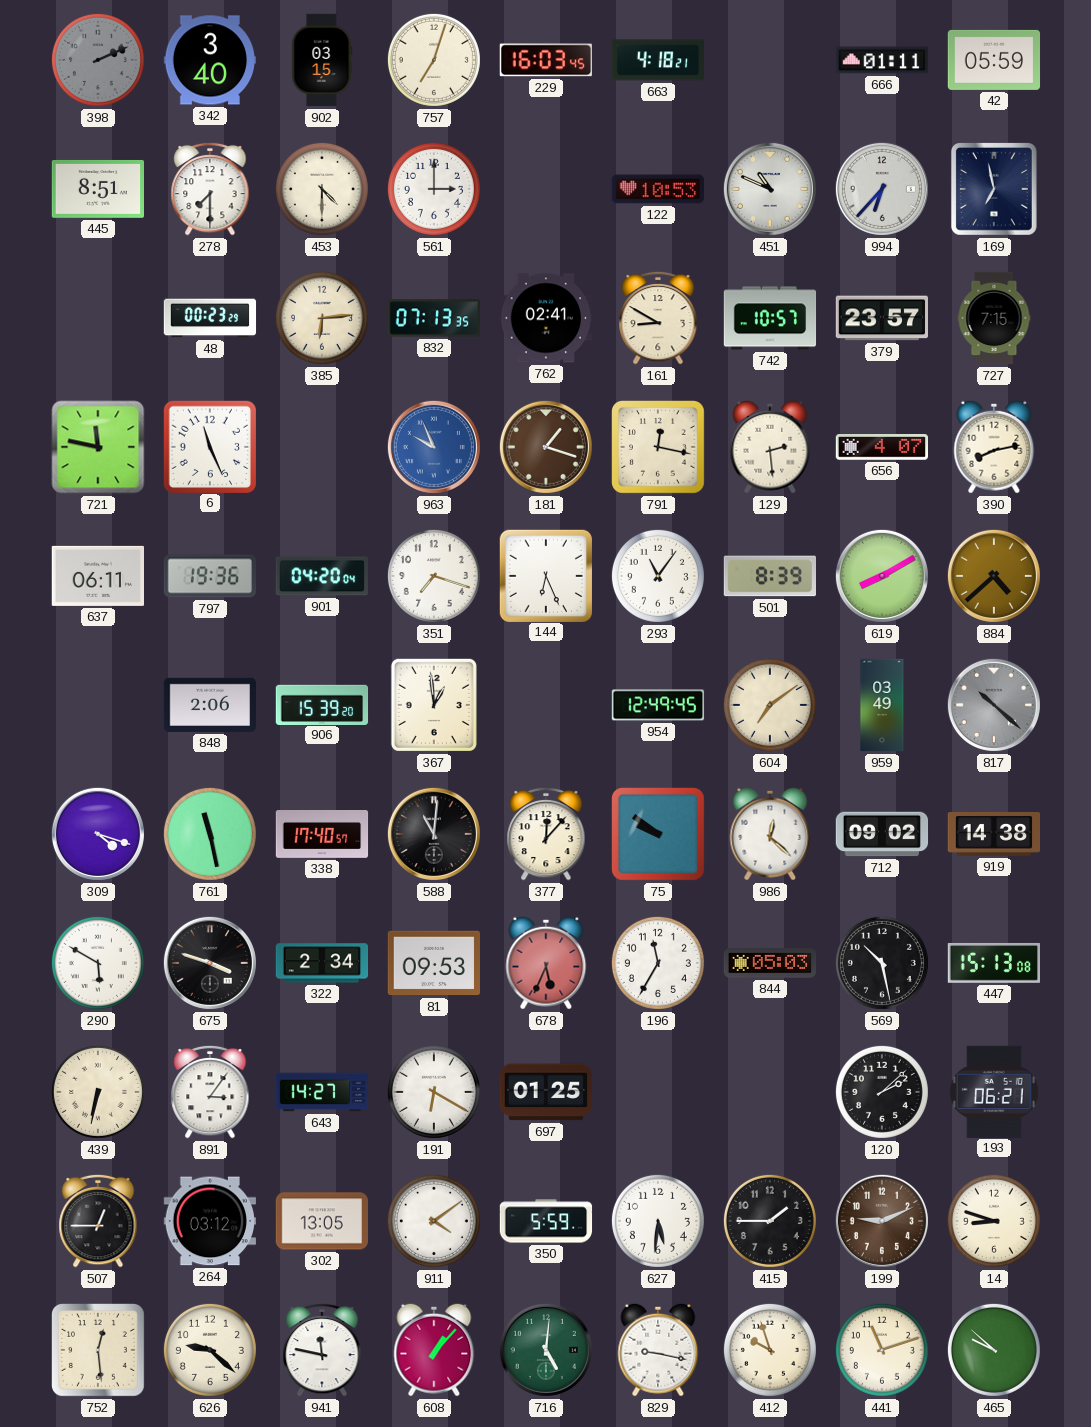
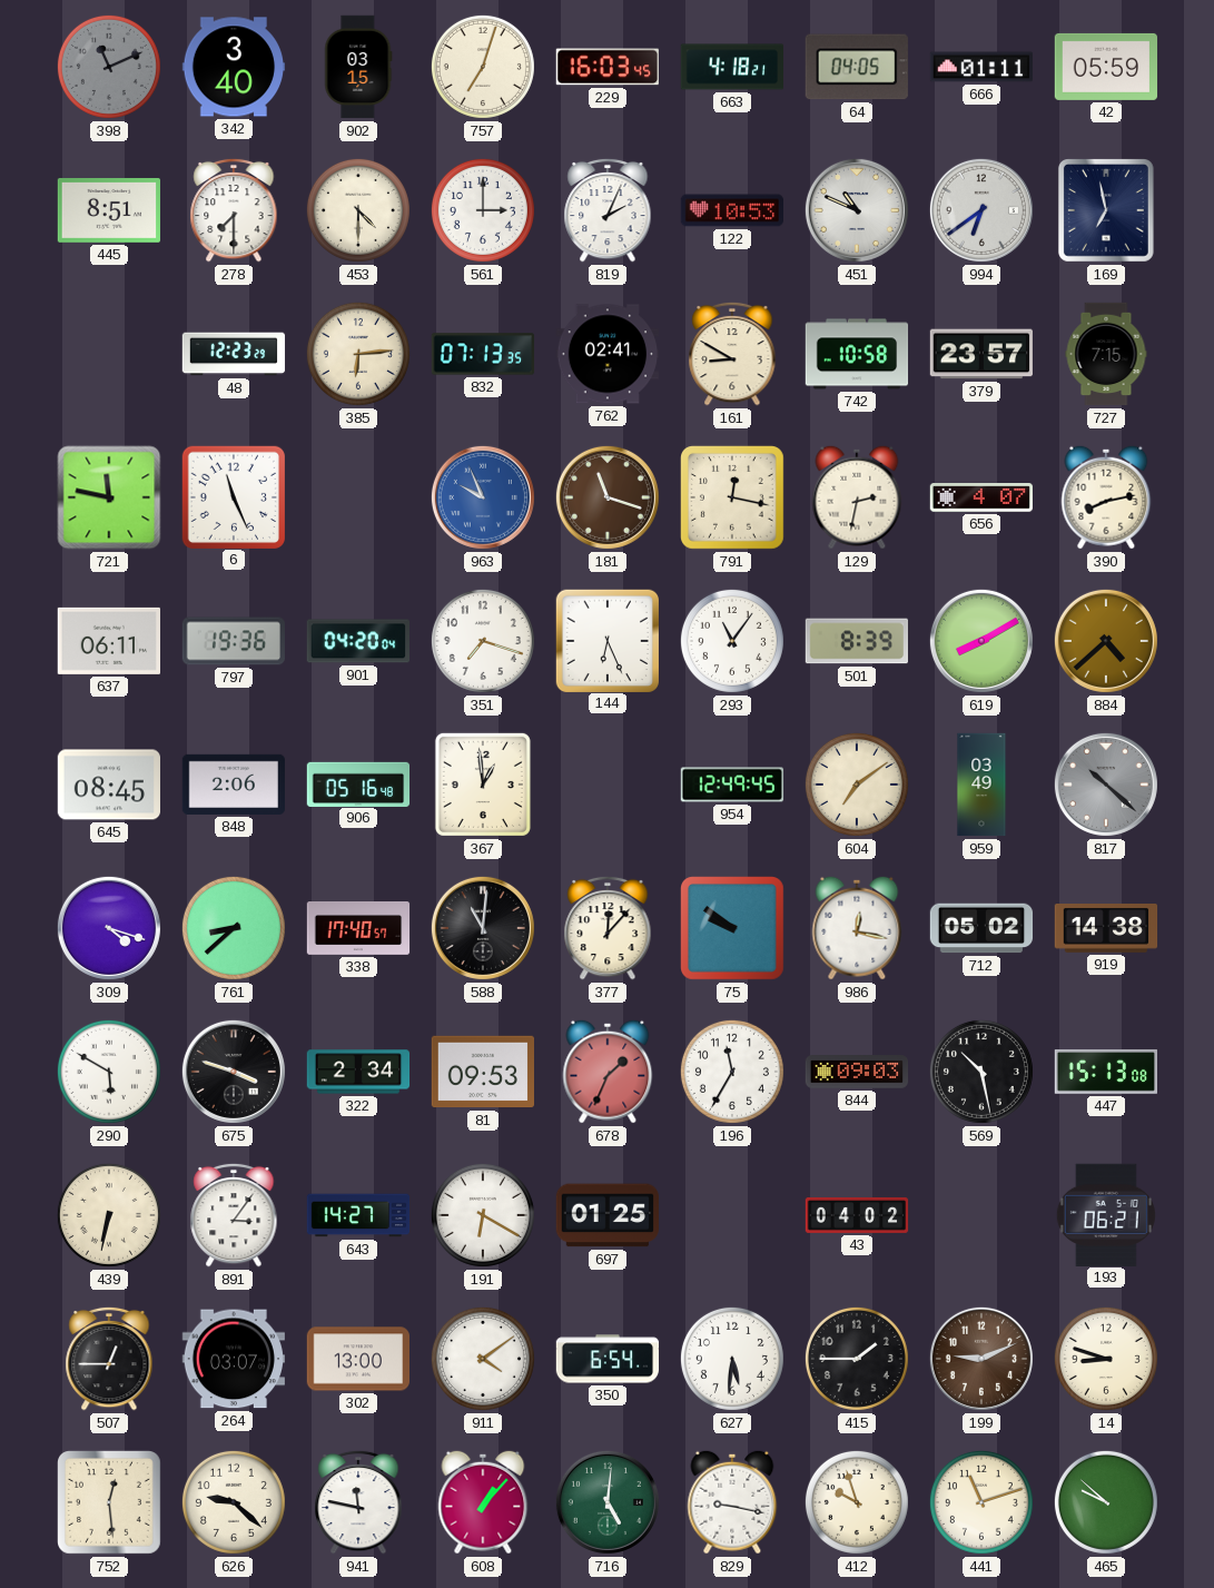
398: 2:11 -> 11:11 (109, 67)
64: none -> 04:05 (857, 67)
819: none -> 2:04 (608, 210)
994: 6:37 -> 6:39 (981, 210)
48: 00:23 -> 12:23 (234, 354)
742: 10:57 -> 10:58 (857, 354)
181: 1:18 -> 11:18 (608, 497)
129: 2:29 -> 2:32 (857, 497)
645: none -> 08:45 (109, 785)
906: 15:39 -> 05:16 (358, 783)
761: 11:28 -> 8:38 (234, 928)
986: 12:22 -> 12:17 (857, 928)
712: 09:02 -> 05:02 (981, 928)
678: 5:34 -> 1:34 (608, 1072)
844: 05:03 -> 09:03 (857, 1072)
43: none -> 04:02 (857, 1215)
120: 2:08 -> none (882, 1092)
264: 03:12 -> 03:07 (233, 1359)
302: 13:05 -> 13:00 (357, 1359)
350: 5:59 -> 6:54 (608, 1359)
